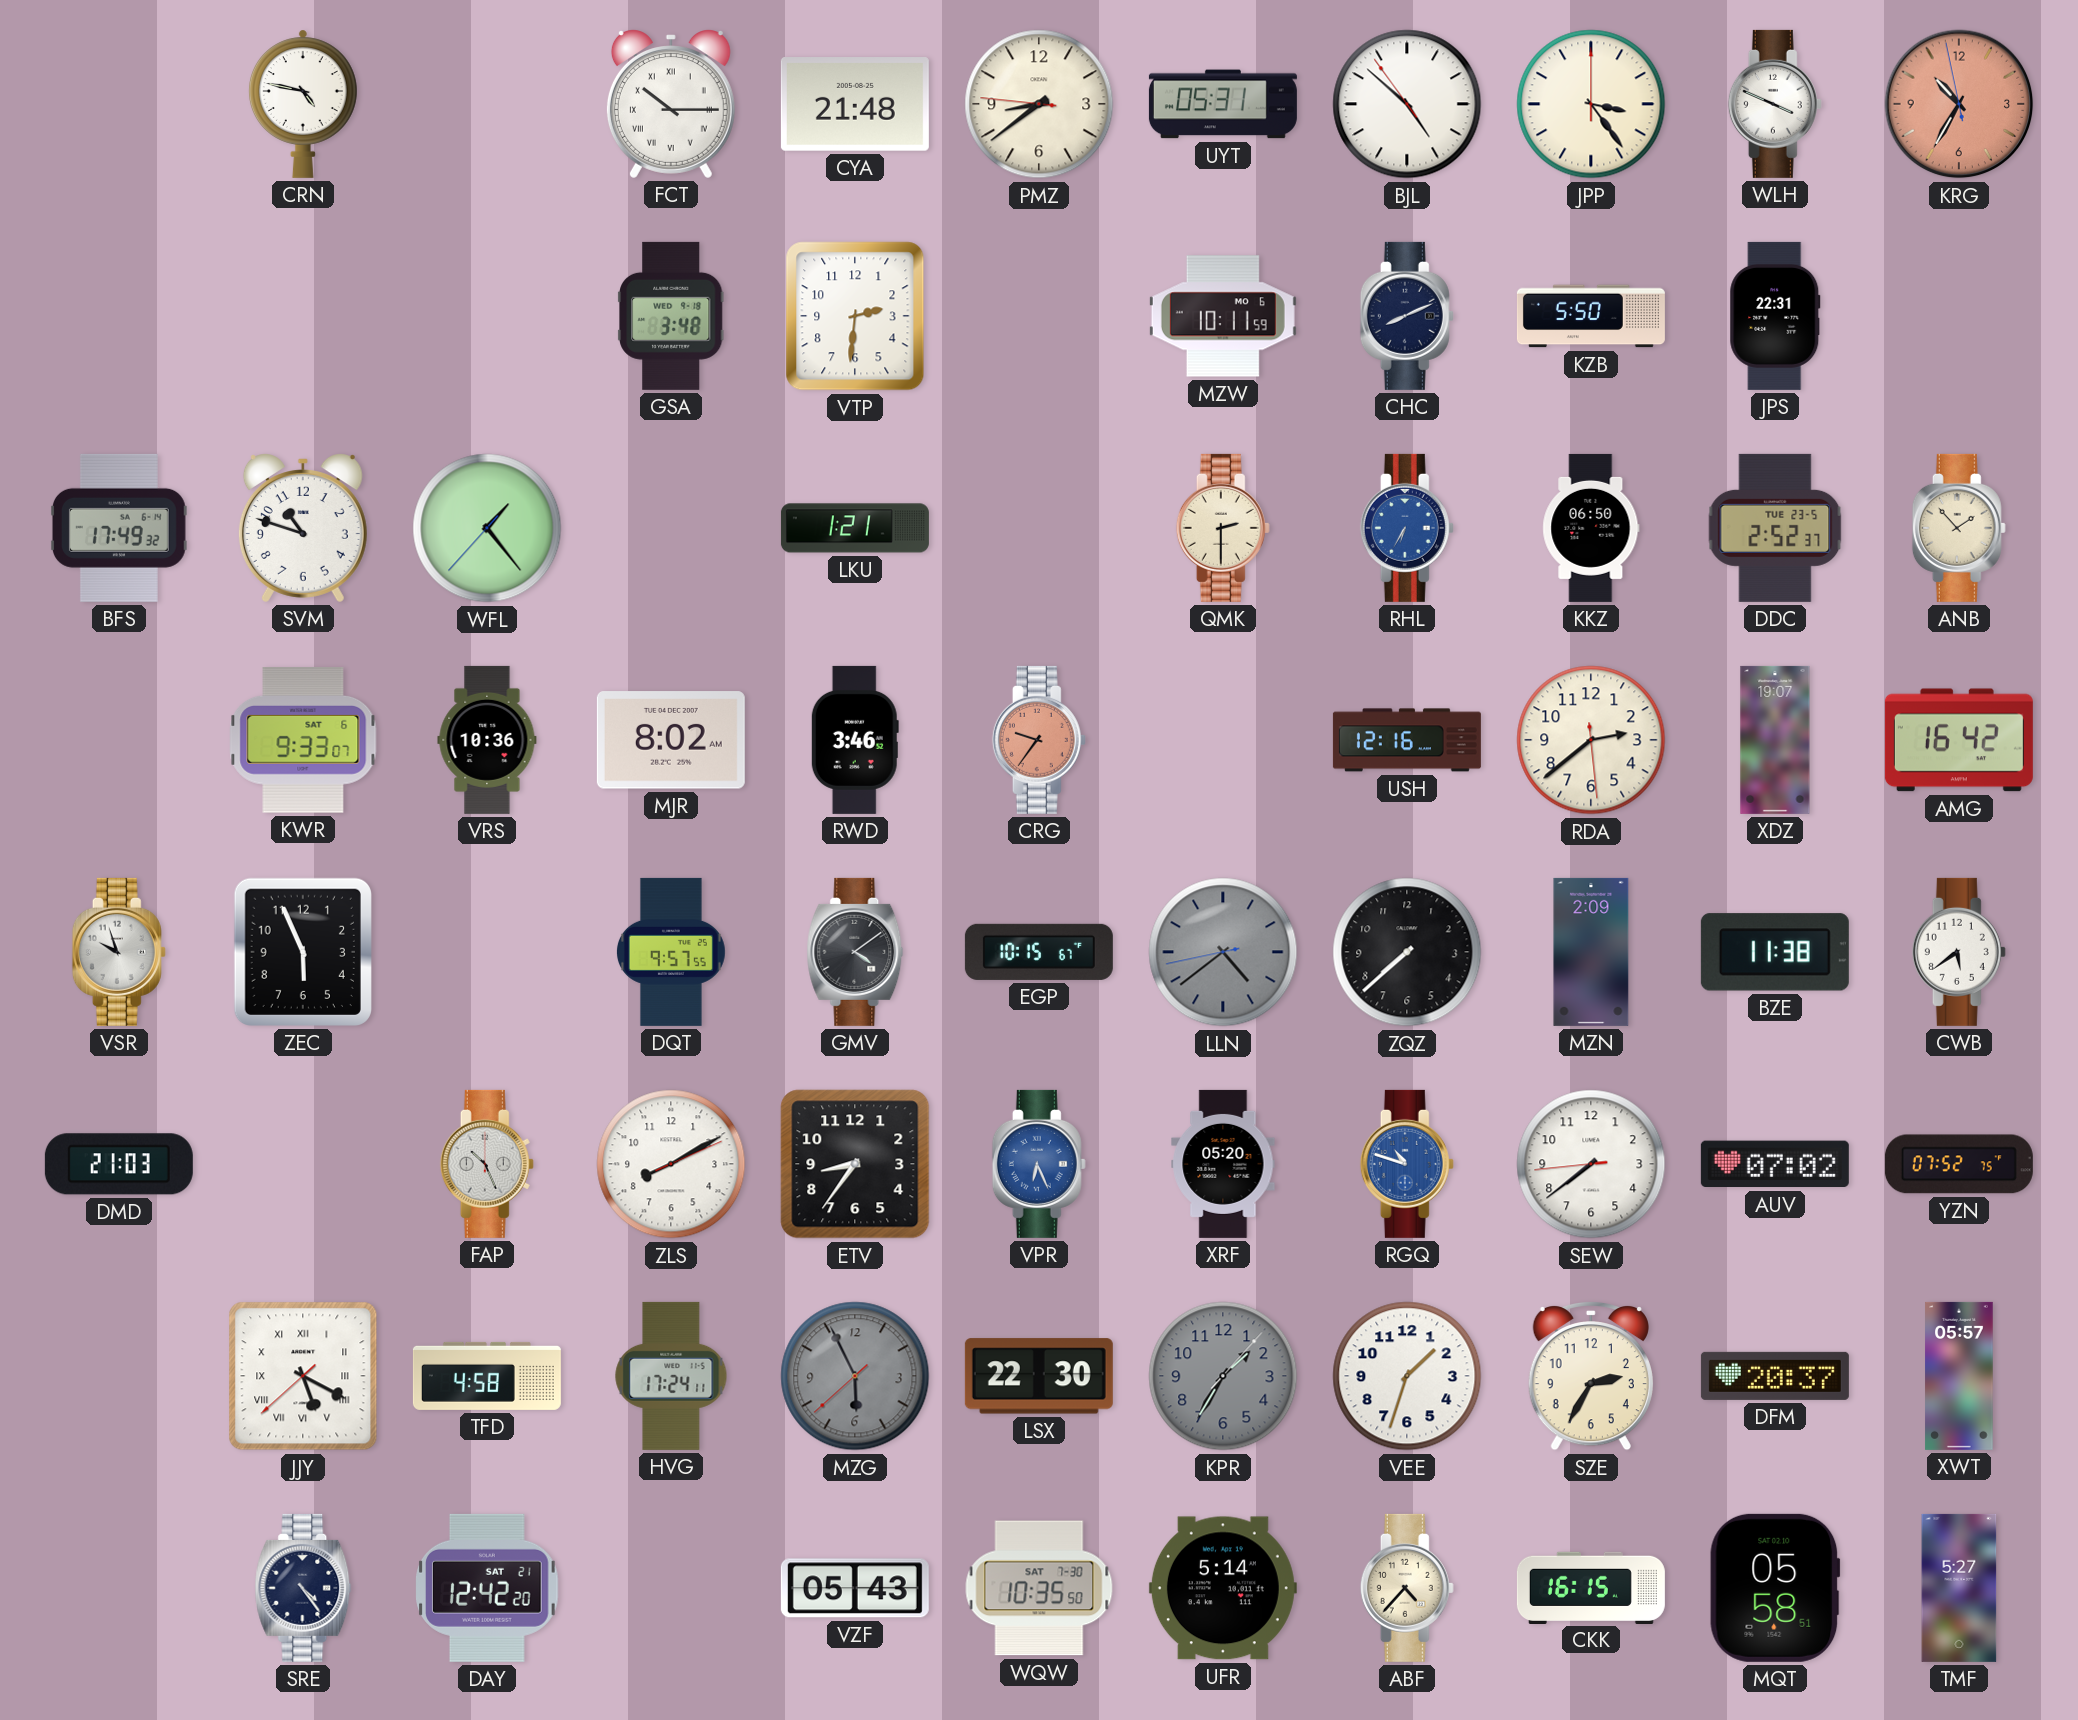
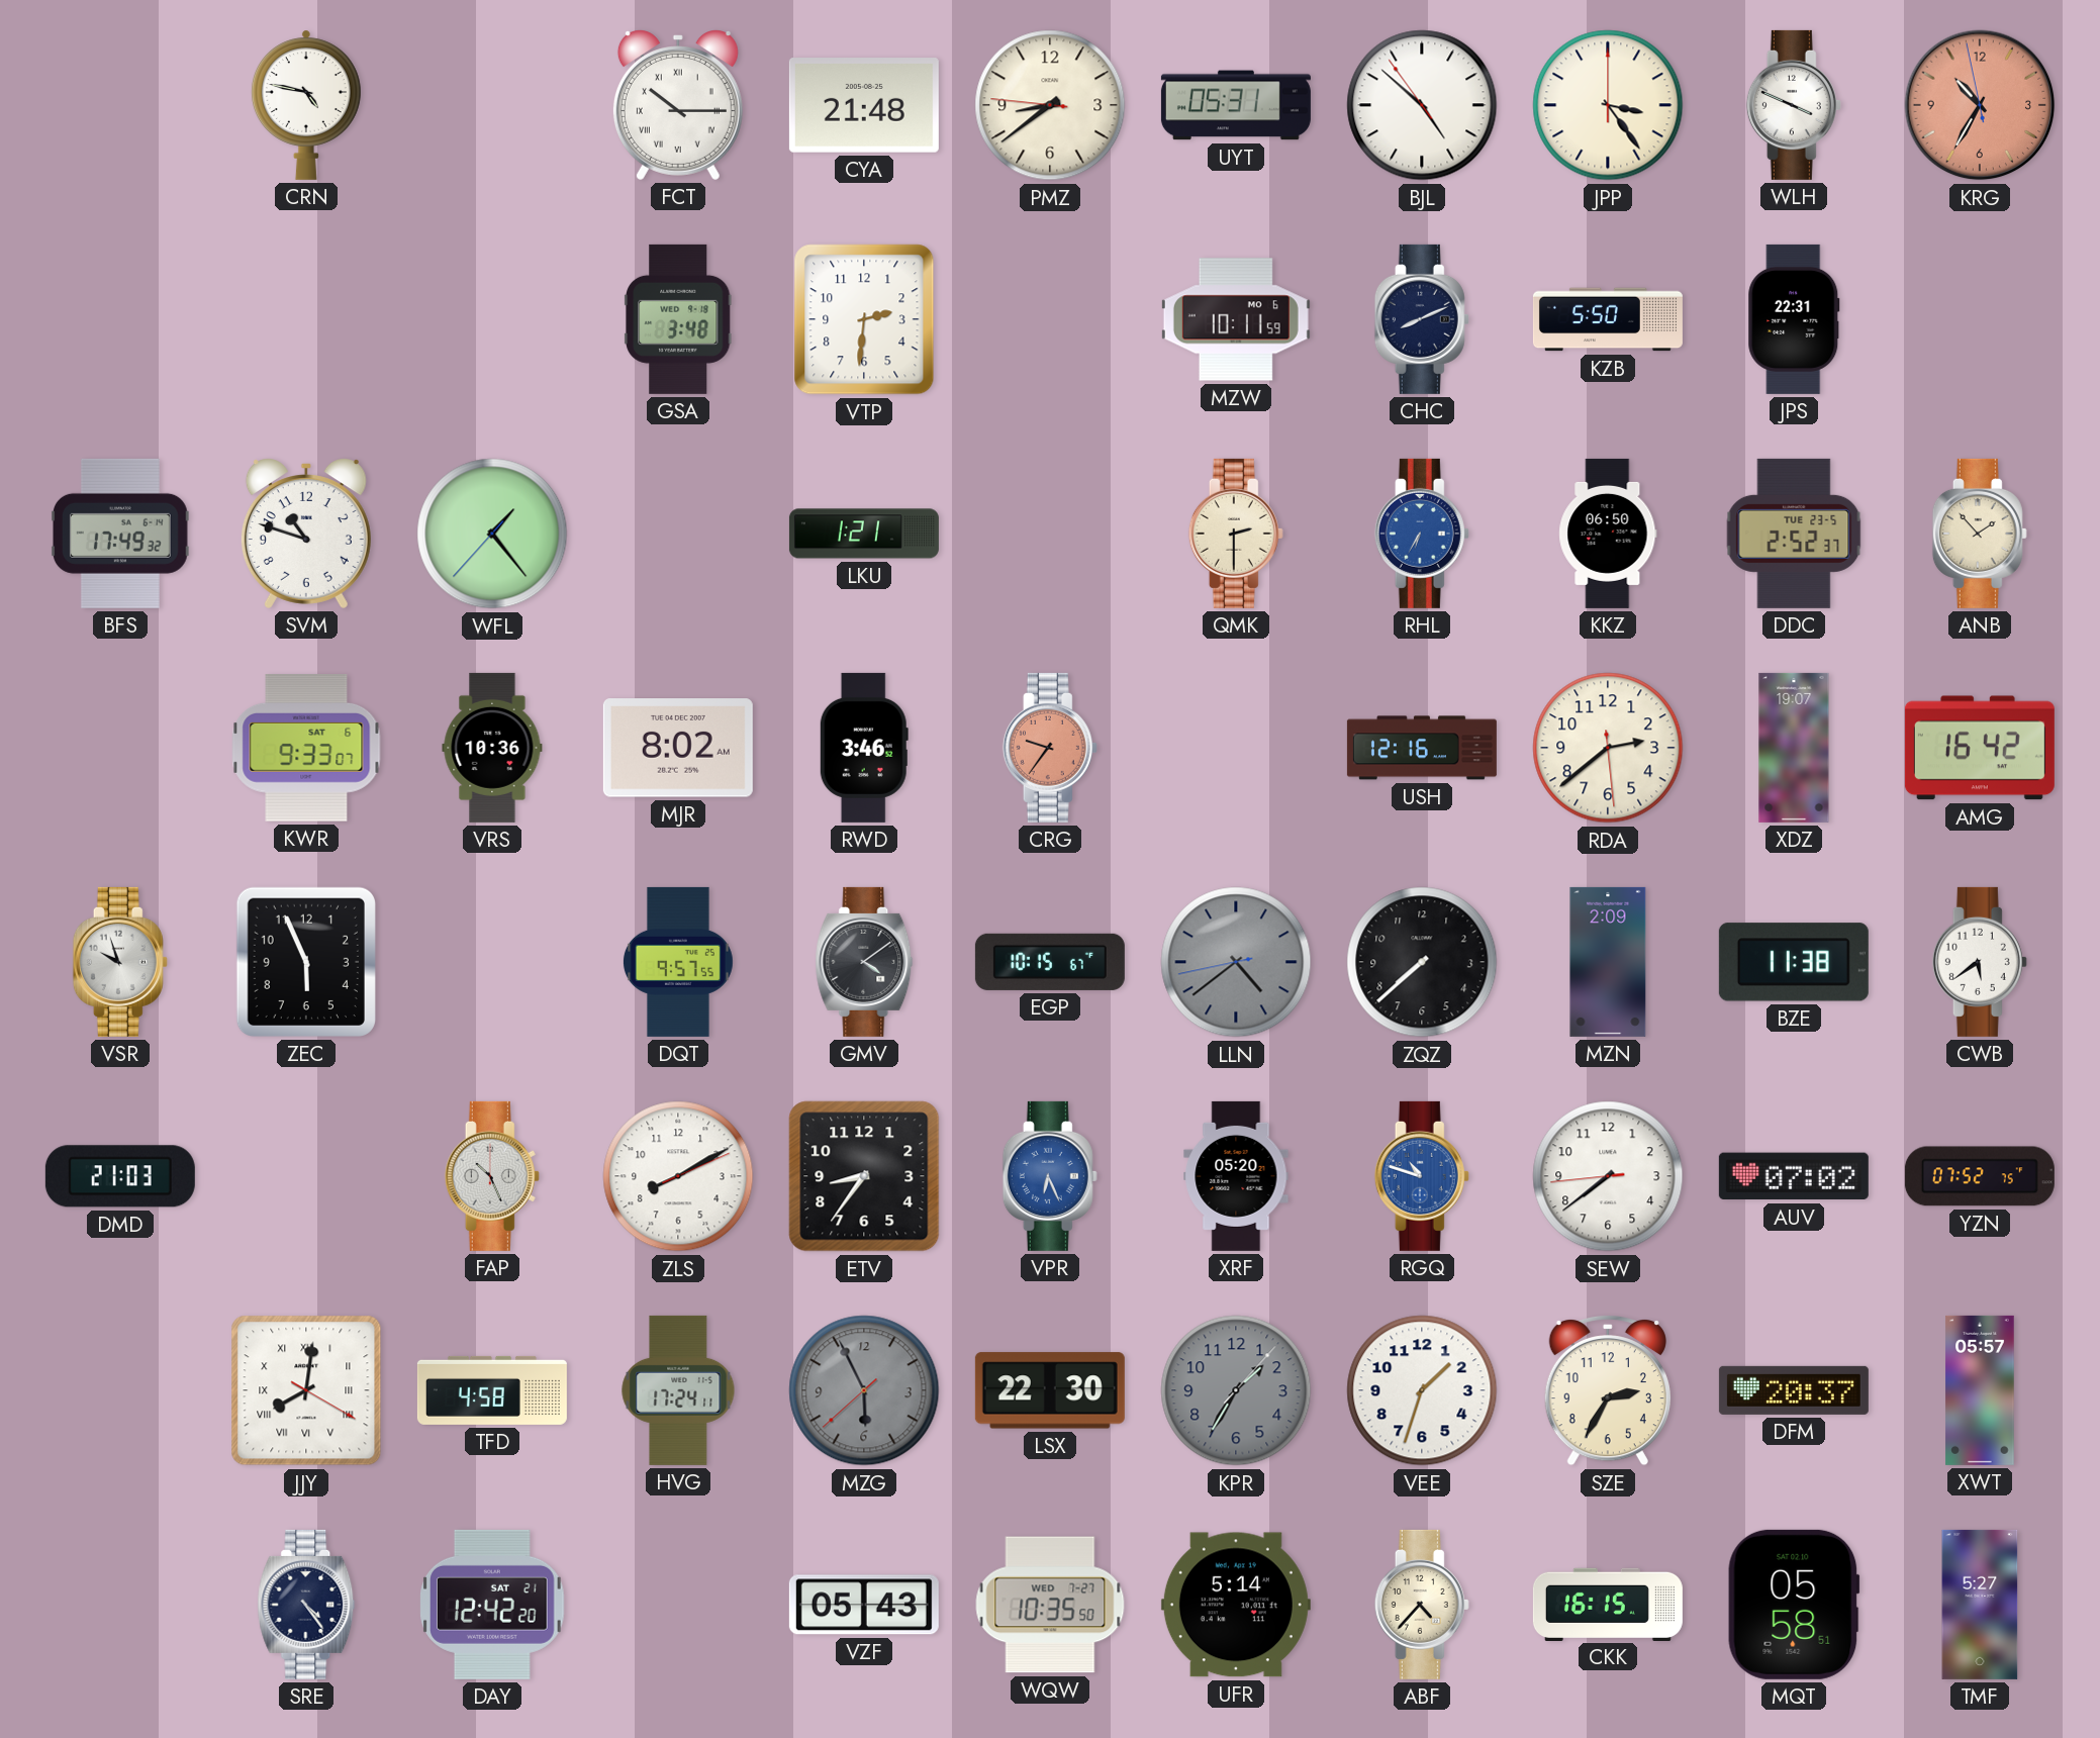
JJY: 5:19 -> 8:01 (306, 1390)
WQW date: SAT 7-30 -> WED 7-27 (1050, 1605)
